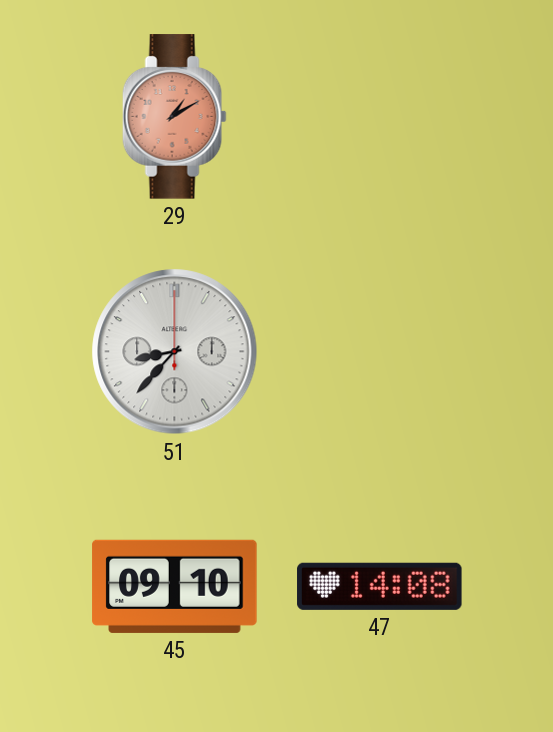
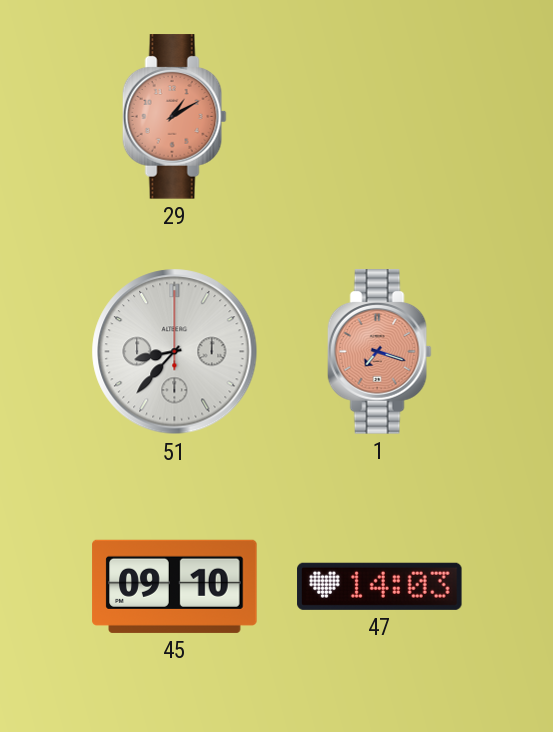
1: none -> 7:18 (379, 352)
47: 14:08 -> 14:03 (380, 586)
